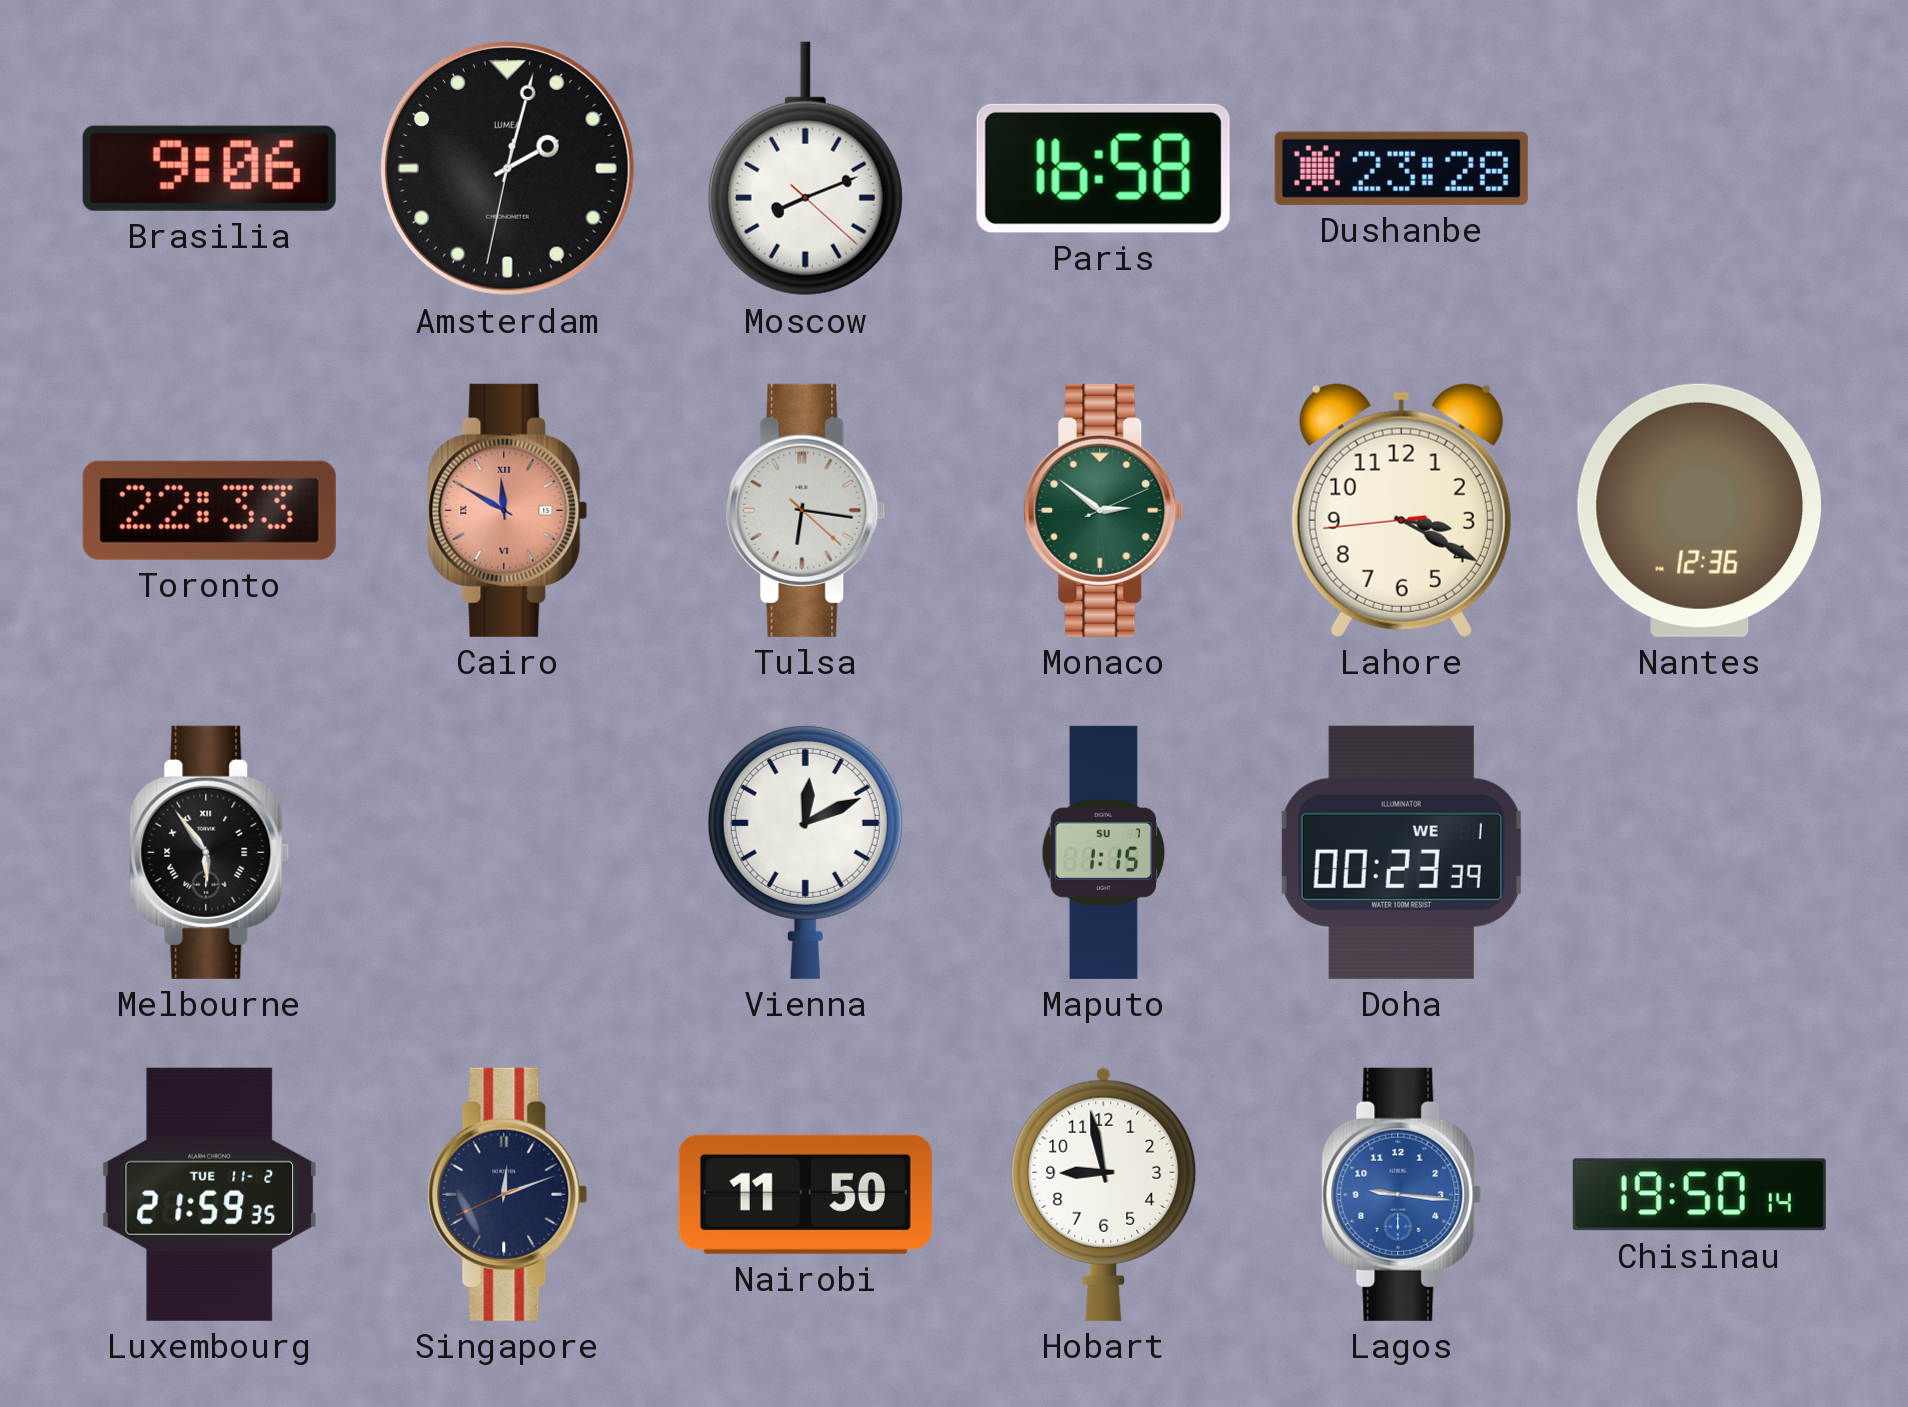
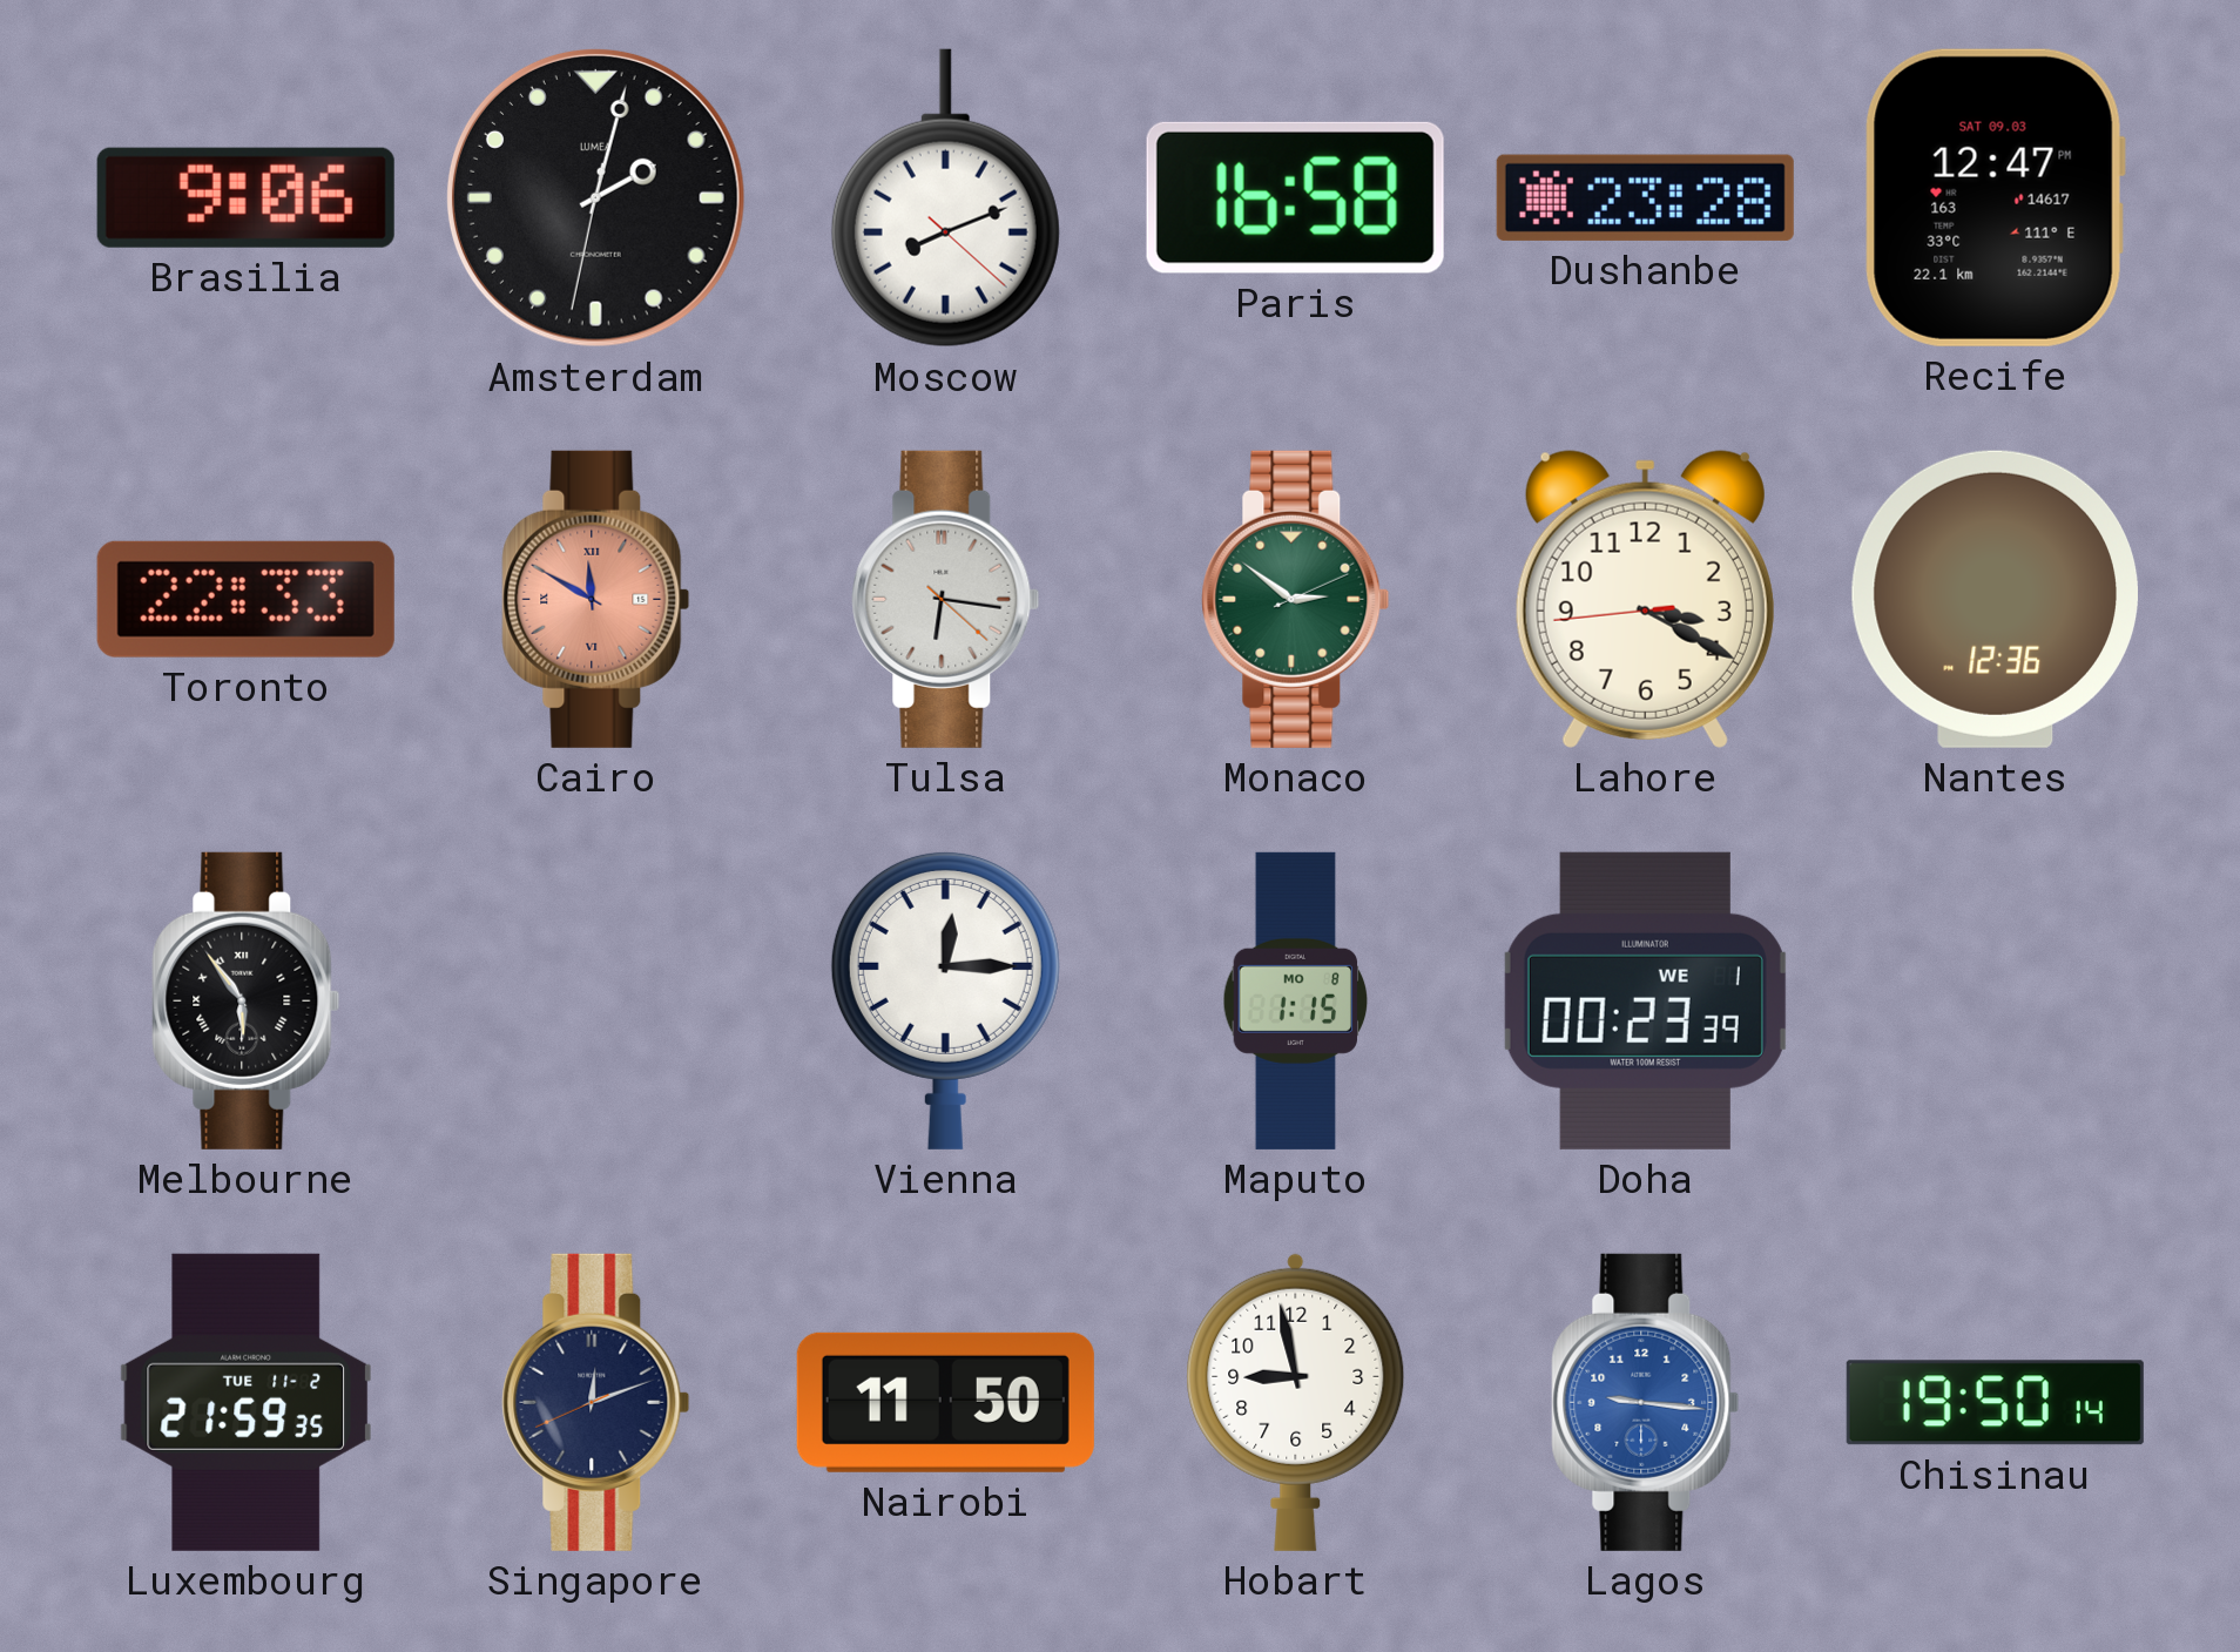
Recife: none -> 12:47 (1995, 197)
Vienna: 12:11 -> 12:15 (945, 1000)
Maputo date: SU 7 -> MO 8 (1296, 1000)
